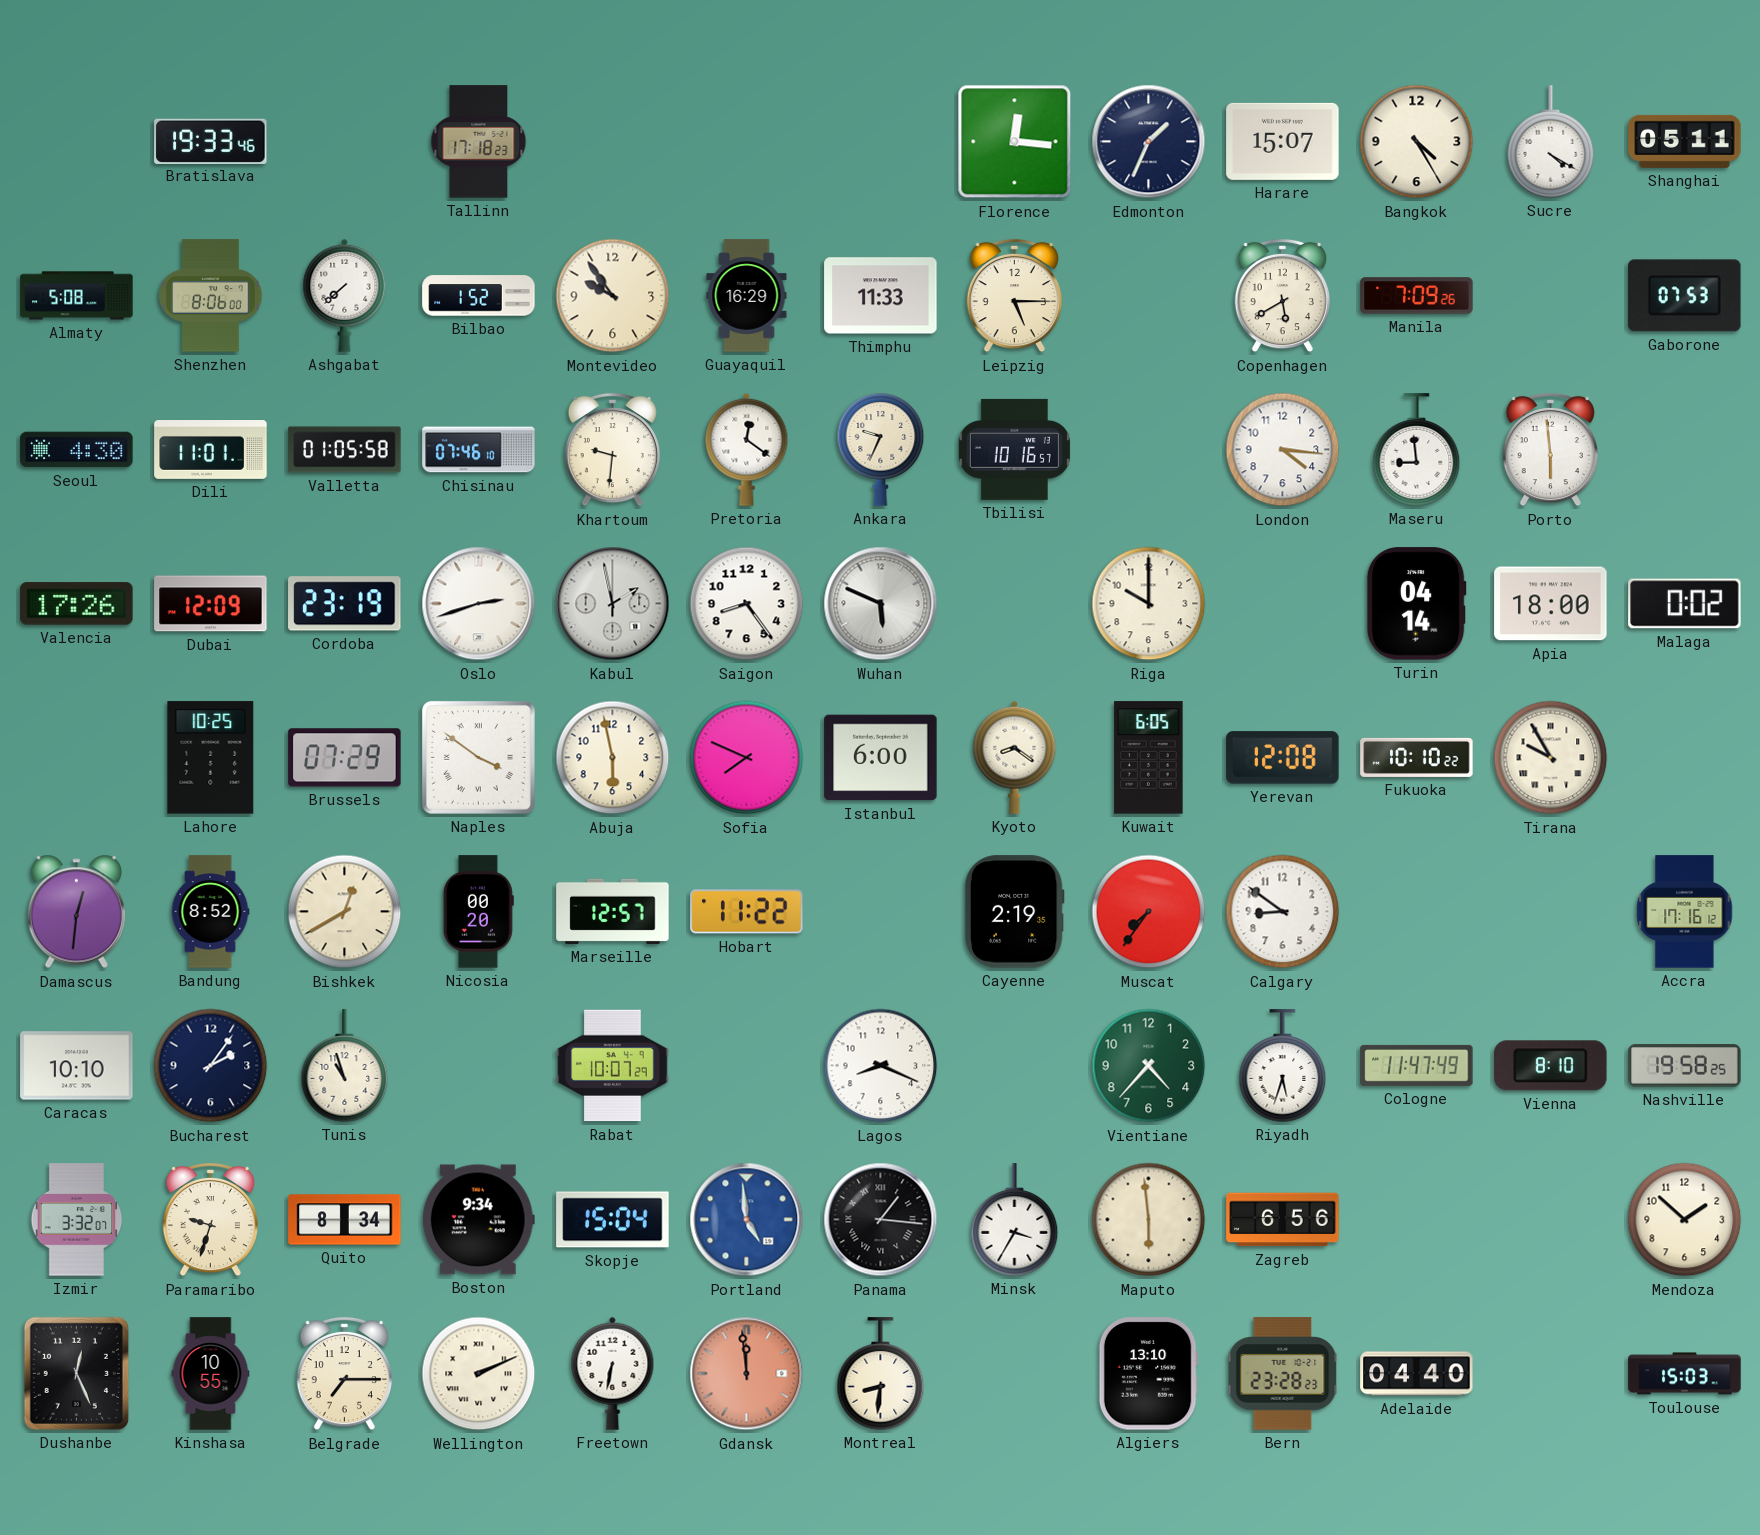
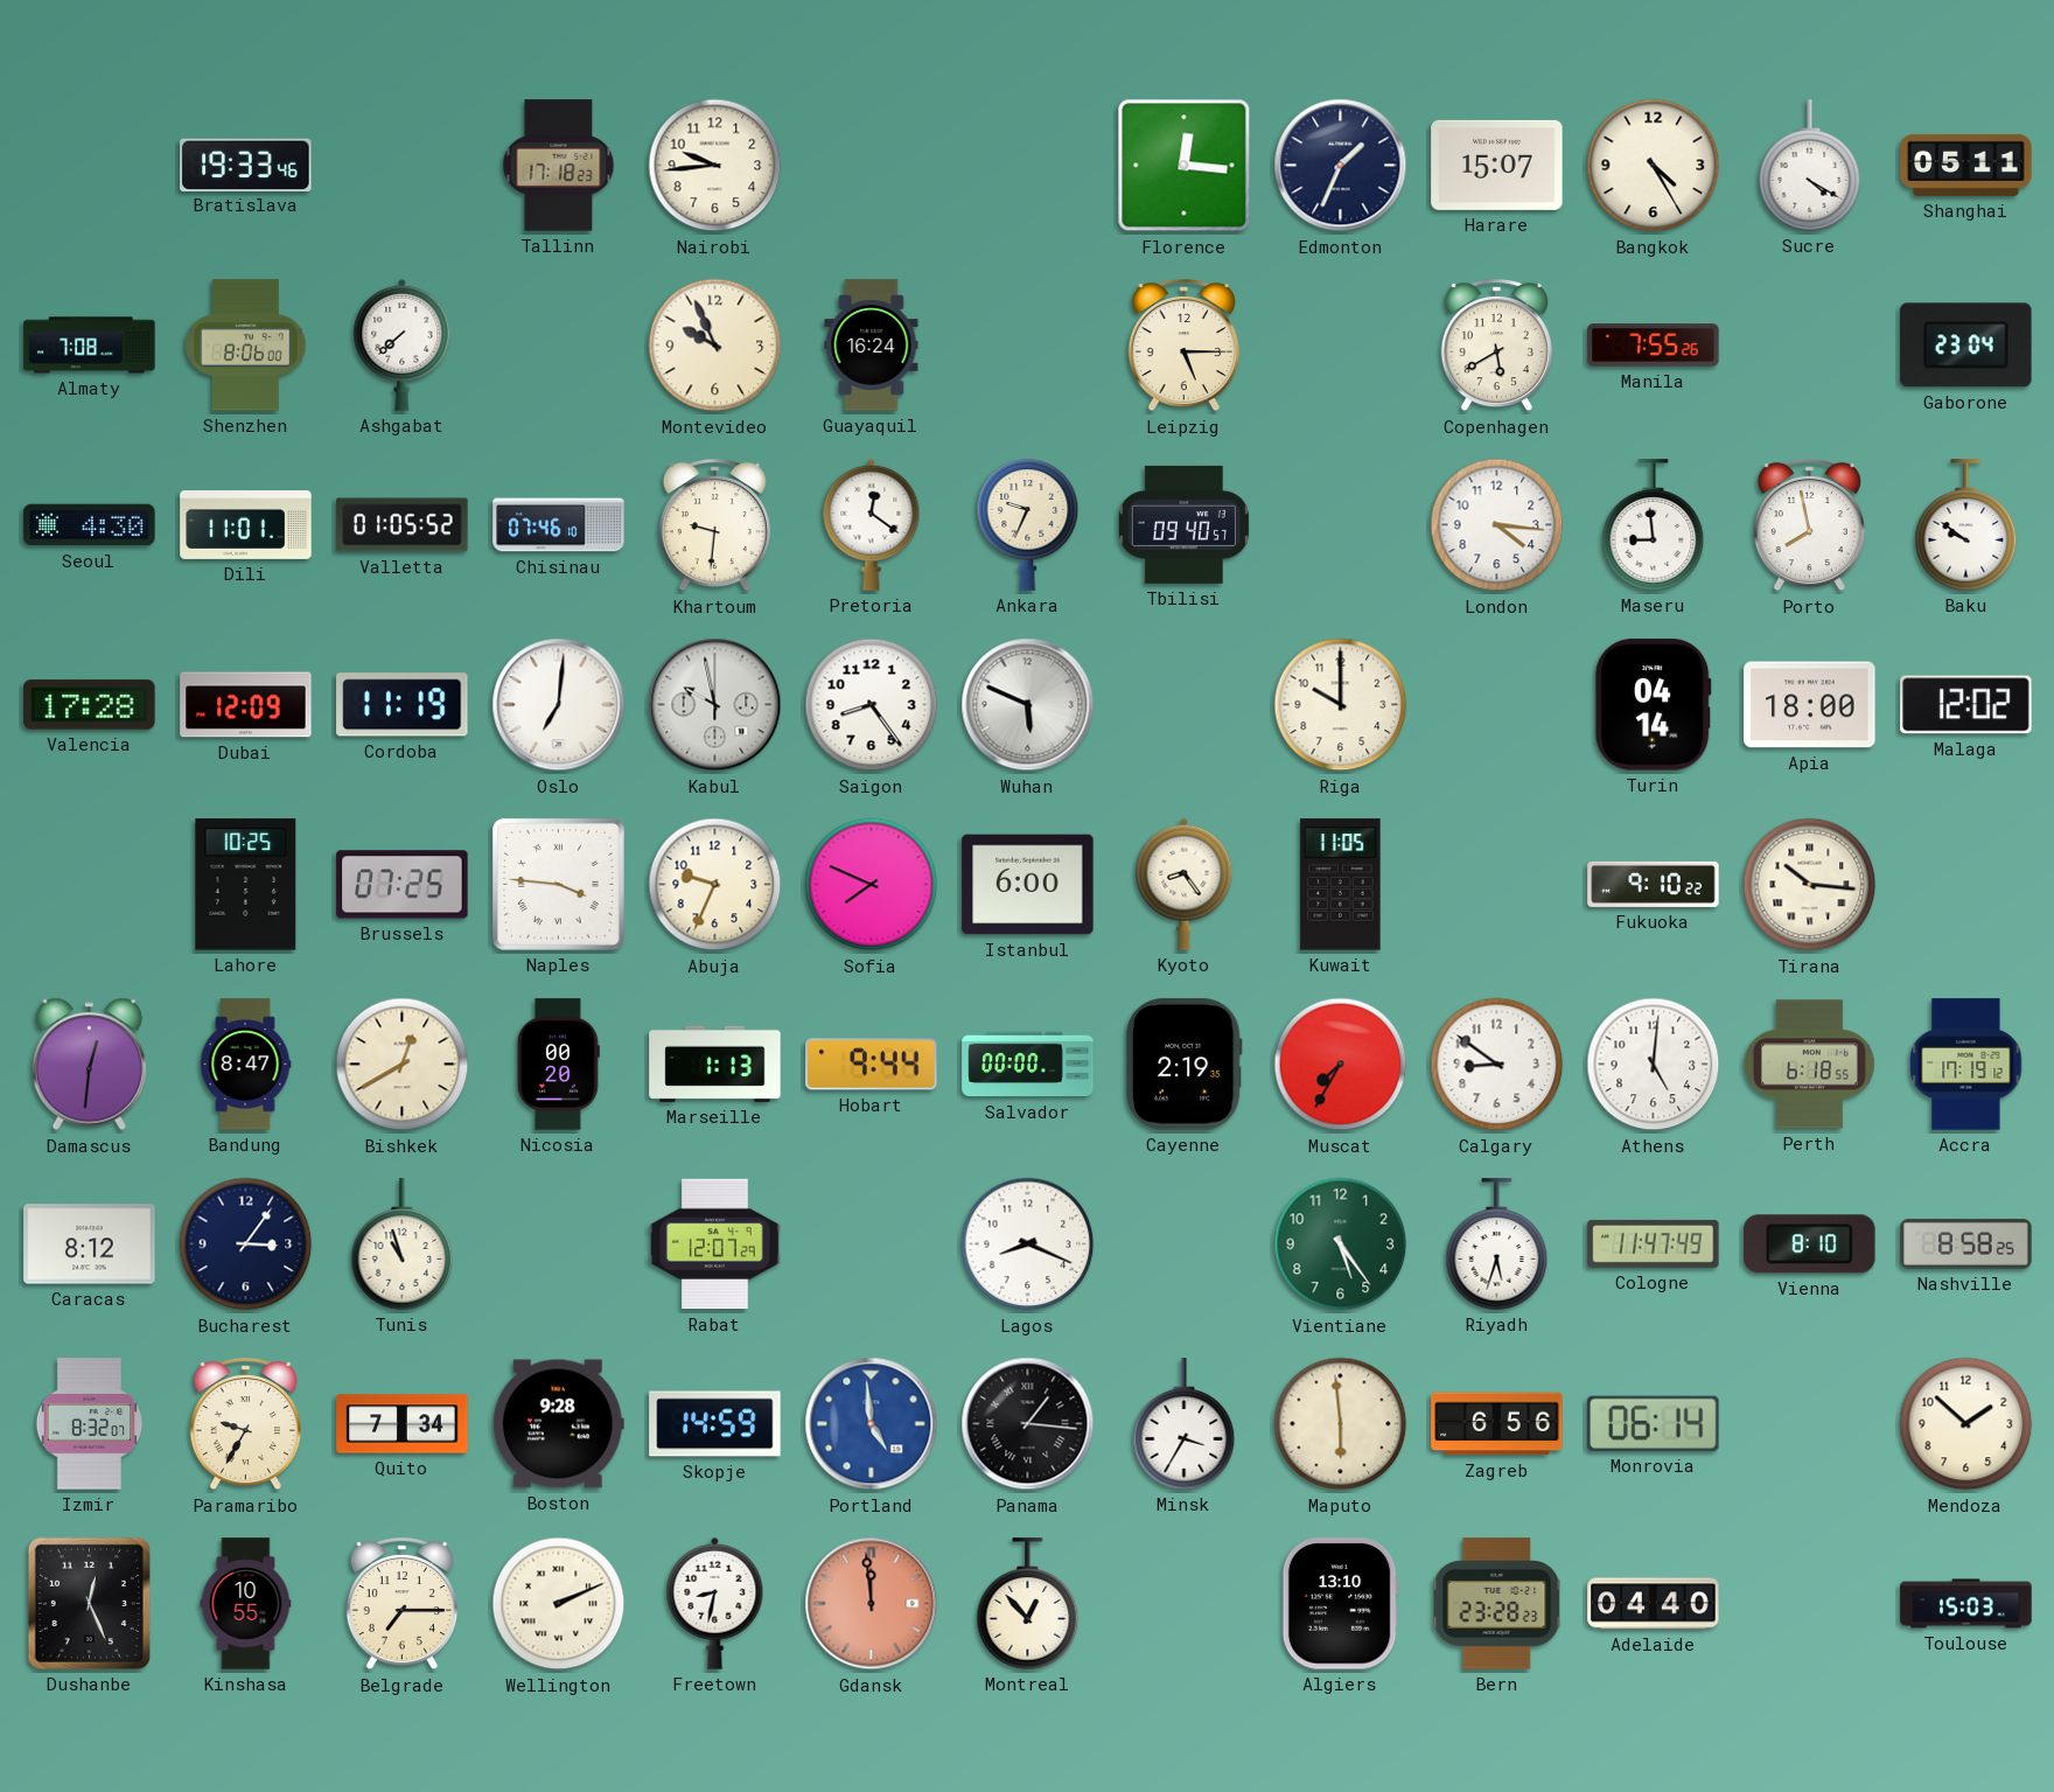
Nairobi: none -> 9:44 (715, 166)
Almaty: 5:08 -> 7:08 (90, 346)
Bilbao: 1:52 -> none (479, 296)
Montevideo: 9:54 -> 9:56 (715, 346)
Guayaquil: 16:29 -> 16:24 (872, 346)
Thimphu: 11:33 -> none (881, 296)
Manila: 7:09 -> 7:55 (1654, 346)
Gaborone: 07:53 -> 23:04 (1966, 346)
Valletta: 01:05:58 -> 01:05:52 (403, 525)
Tbilisi: 10:16 -> 09:40 (1183, 524)
Porto: 5:59 -> 7:58 (1809, 525)
Baku: none -> 9:51 (1966, 525)
Valencia: 17:26 -> 17:28 (90, 705)
Cordoba: 23:19 -> 11:19 (403, 705)
Oslo: 2:42 -> 7:01 (559, 705)
Kabul: 1:58 -> 9:58 (715, 705)
Malaga: 0:02 -> 12:02 (1966, 705)
Brussels: 07:29 -> 07:25 (403, 885)
Naples: 3:51 -> 3:46 (558, 884)
Abuja: 5:58 -> 9:34 (715, 885)
Kyoto: 8:21 -> 8:24 (1185, 884)
Kuwait: 6:05 -> 11:05 (1341, 885)
Yerevan: 12:08 -> none (1283, 758)
Fukuoka: 10:10 -> 9:10 (1654, 884)
Tirana: 9:55 -> 10:16 (1810, 885)
Bandung: 8:52 -> 8:47 (245, 1065)
Marseille: 12:57 -> 1:13 (715, 1064)
Hobart: 11:22 -> 9:44 (872, 1065)
Salvador: none -> 00:00 (1028, 1065)
Muscat: 7:36 -> 7:35 (1341, 1065)
Athens: none -> 5:01 (1654, 1065)
Perth: none -> 6:18 (1810, 1065)
Accra: 17:16 -> 17:19 (1966, 1065)
Caracas: 10:10 -> 8:12 (90, 1244)
Bucharest: 2:06 -> 3:06 (246, 1244)
Rabat: 10:07 -> 12:07 (715, 1244)
Vientiane: 4:37 -> 5:24 (1341, 1244)
Nashville: 19:58 -> 8:58 (1966, 1244)
Izmir: 3:32 -> 8:32 (90, 1424)
Paramaribo: 9:33 -> 9:35 (245, 1424)
Quito: 8:34 -> 7:34 (403, 1424)
Boston: 9:34 -> 9:28 (558, 1424)
Skopje: 15:04 -> 14:59 (715, 1424)
Monrovia: none -> 06:14 (1654, 1423)
Freetown: 6:32 -> 8:32 (715, 1603)
Montreal: 8:31 -> 12:53 (1028, 1604)
